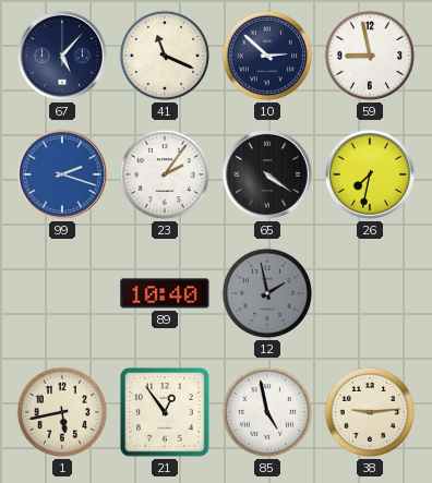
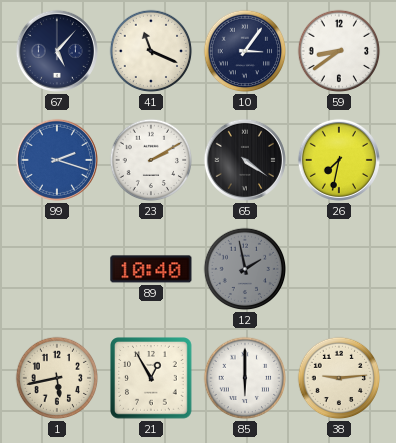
10: 2:52 -> 3:06 (245, 51)
59: 8:58 -> 8:39 (339, 51)
23: 2:06 -> 2:10 (151, 160)
21: 12:54 -> 12:55 (152, 379)
85: 4:58 -> 6:00 (245, 378)
